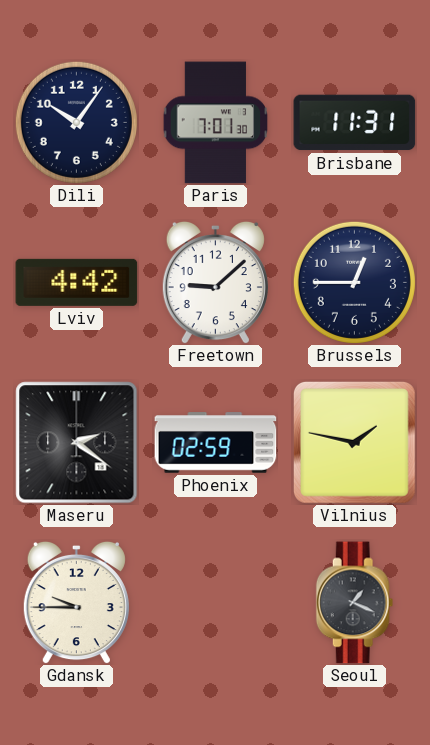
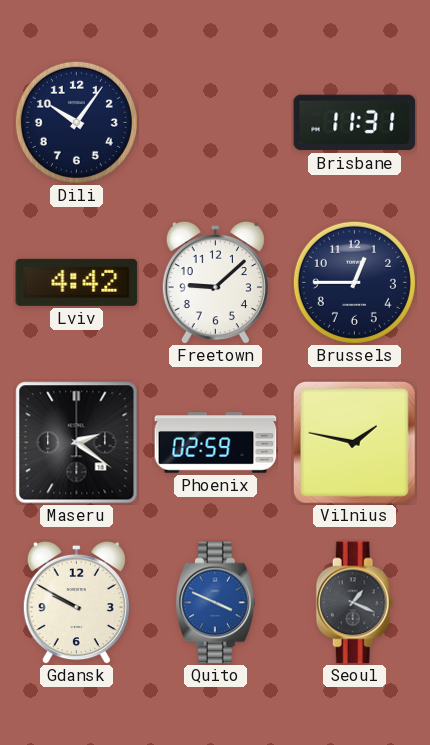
Paris: 7:01 -> none (216, 123)
Gdansk: 9:45 -> 9:50 (76, 602)
Quito: none -> 3:49 (216, 603)
